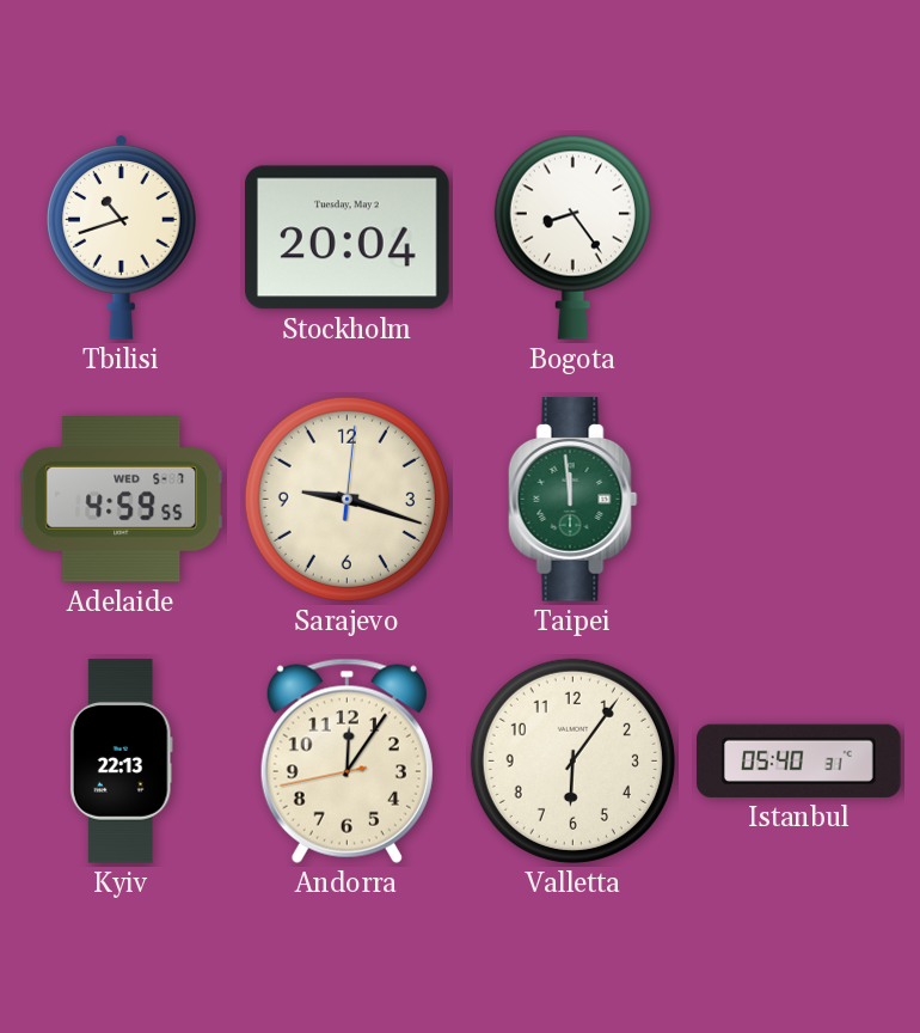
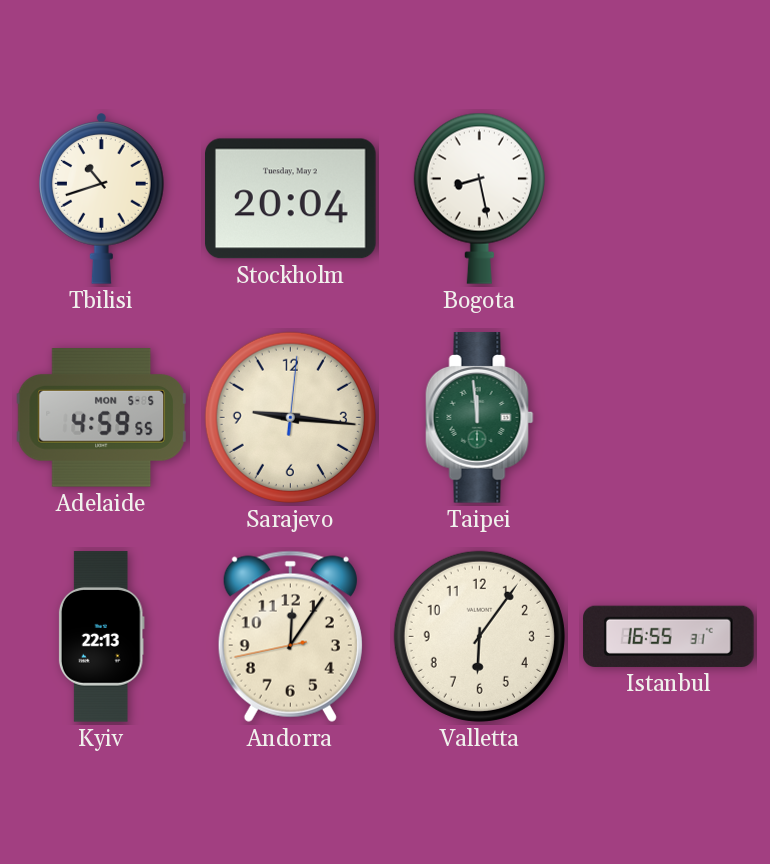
Bogota: 8:24 -> 8:28 (479, 198)
Adelaide date: WED 5-7 -> MON 5-5 (101, 418)
Sarajevo: 9:18 -> 9:16 (290, 417)
Istanbul: 05:40 -> 16:55 (669, 636)
